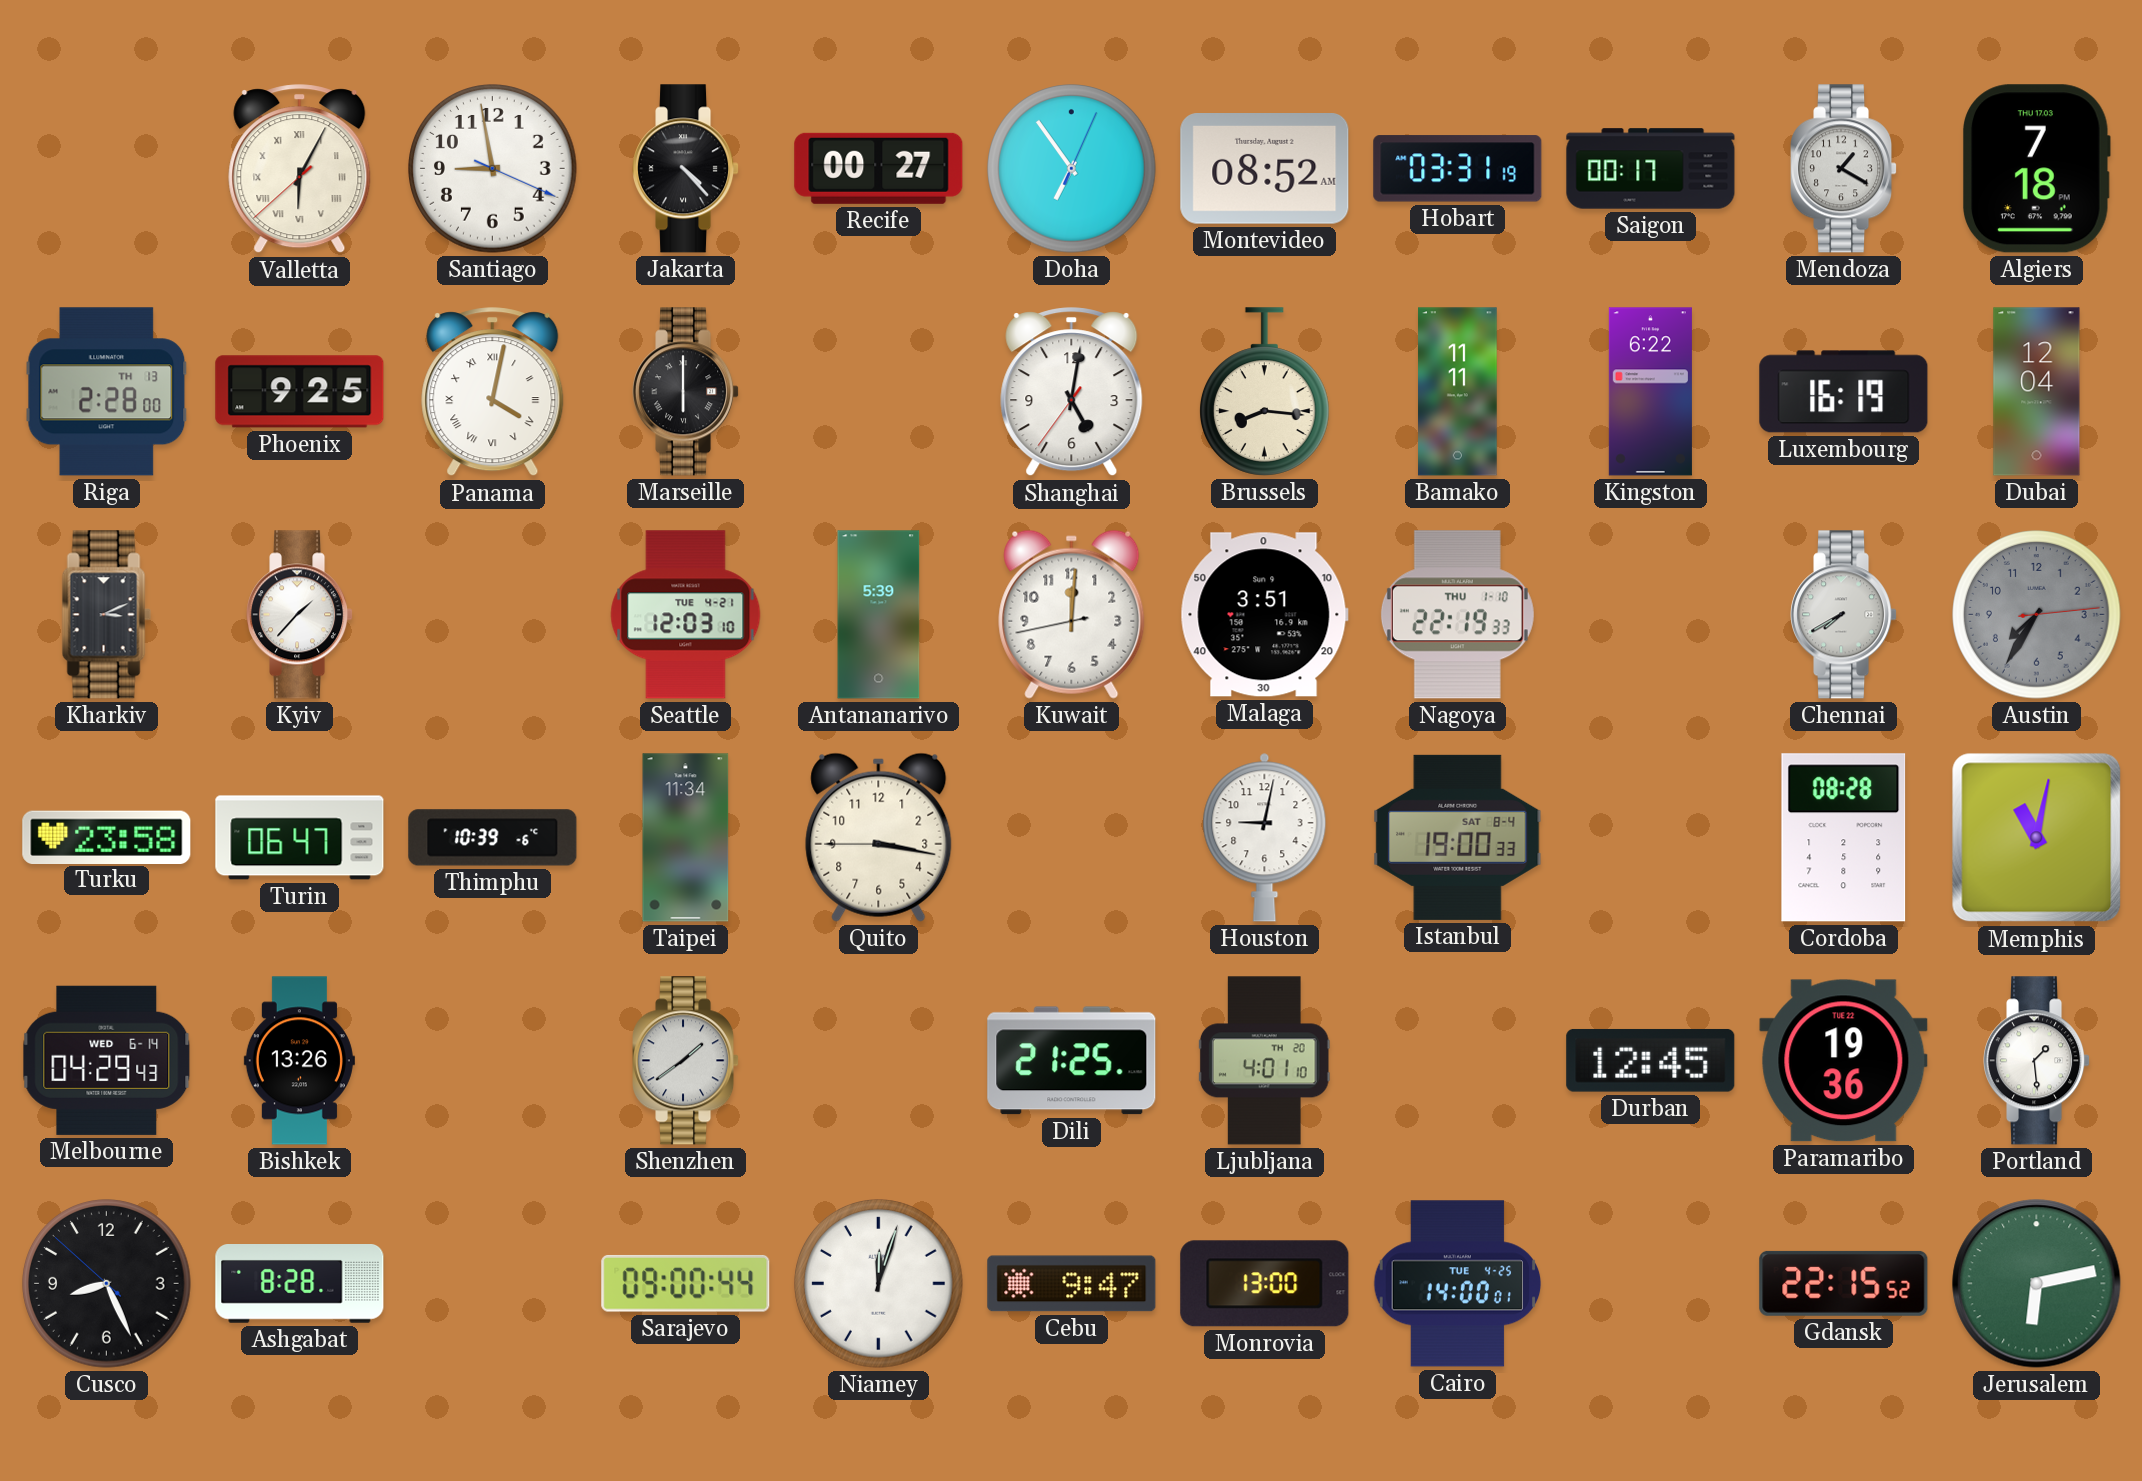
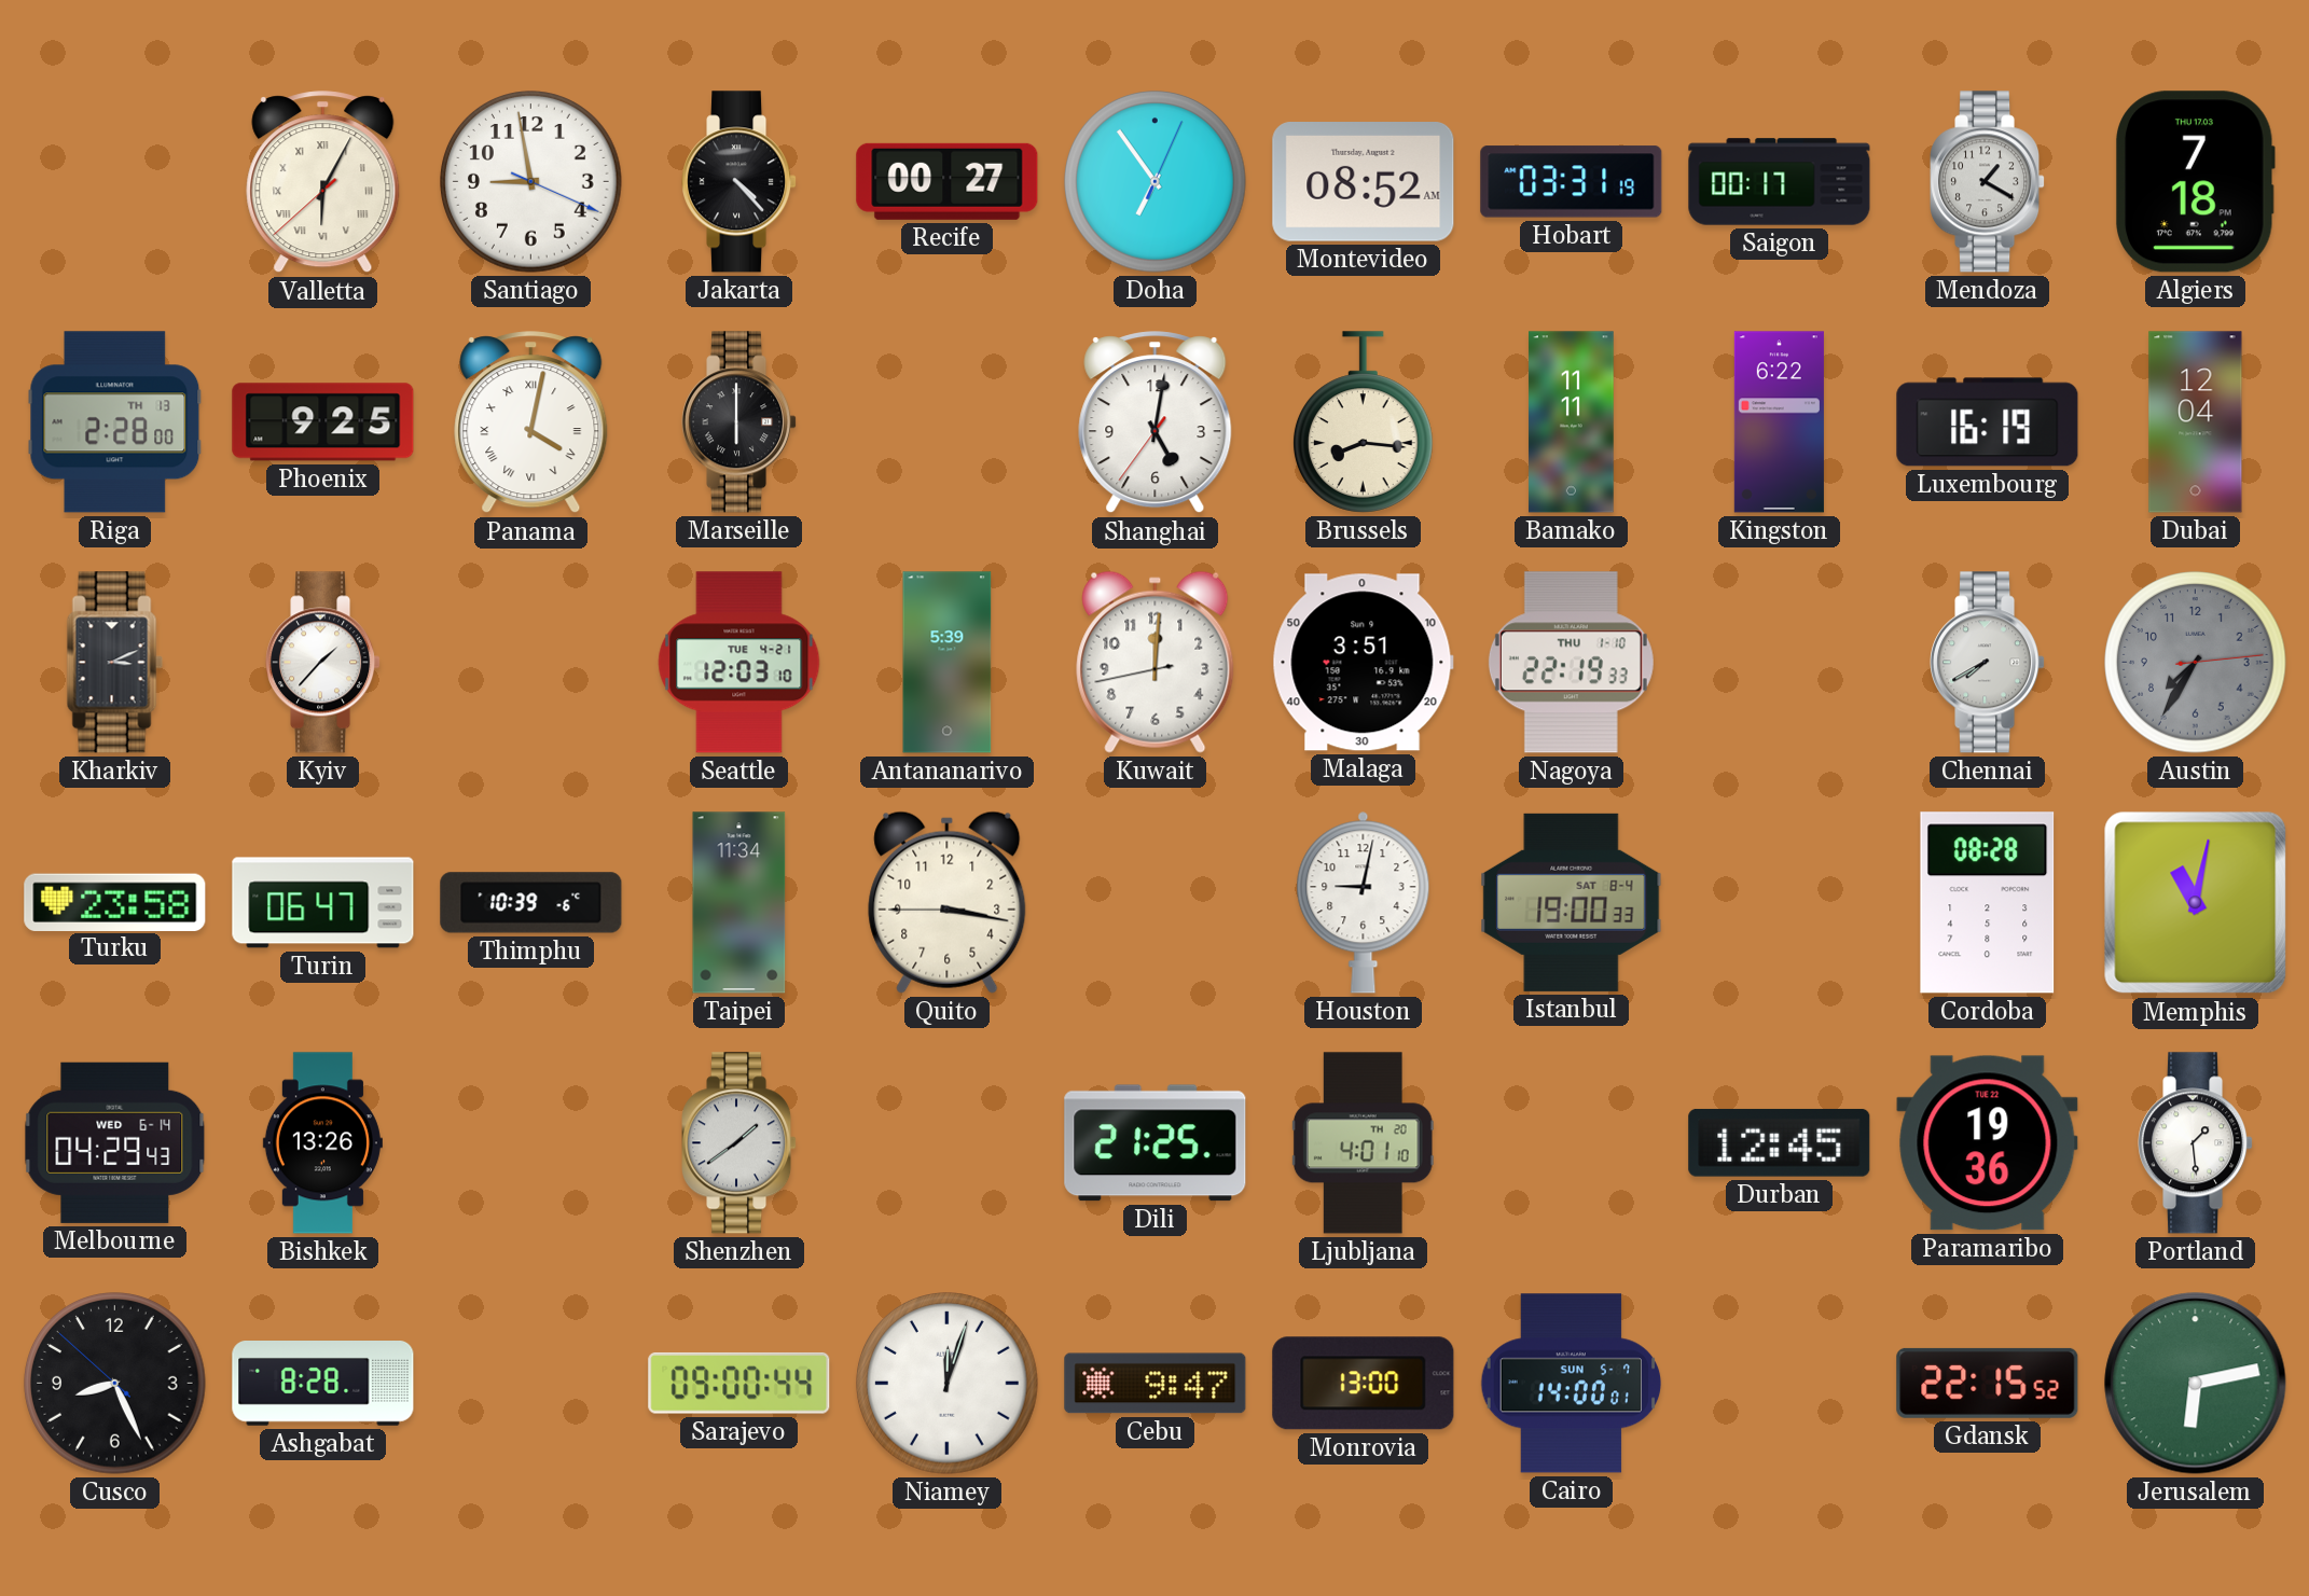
Cairo date: TUE 4-25 -> SUN 5-7 (1572, 1384)
